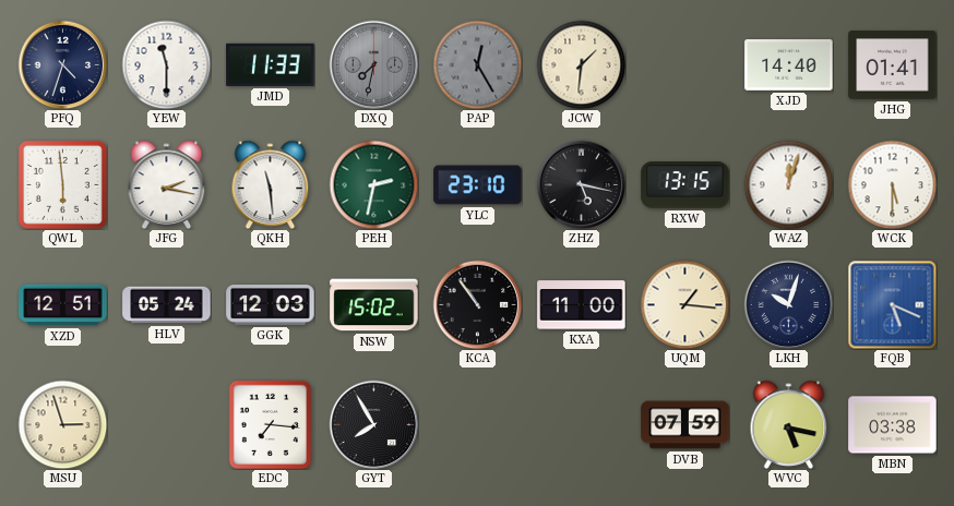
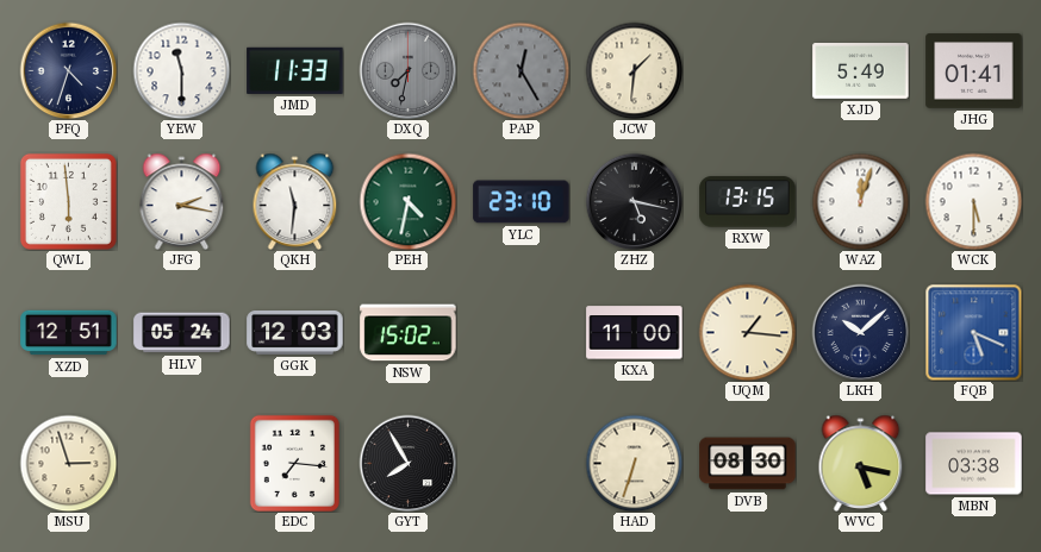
XJD: 14:40 -> 5:49 (861, 71)
QKH: 11:29 -> 11:31 (295, 201)
PEH: 2:32 -> 4:32 (407, 201)
KCA: 10:54 -> none (477, 304)
LKH: 10:03 -> 10:08 (860, 332)
HAD: none -> 6:33 (634, 463)
DVB: 07:59 -> 08:30 (748, 464)
